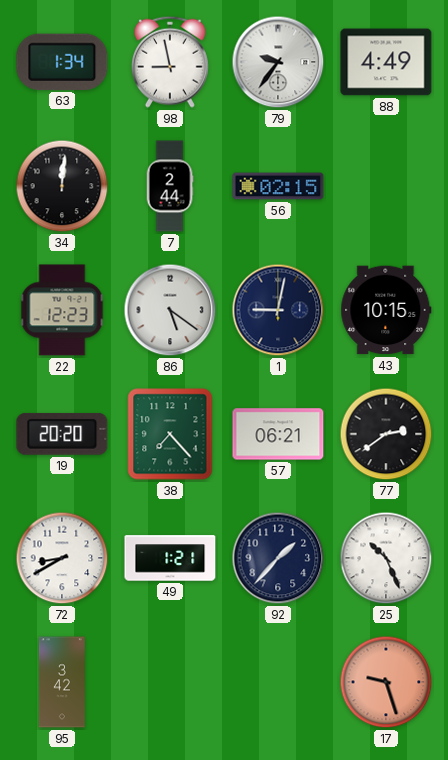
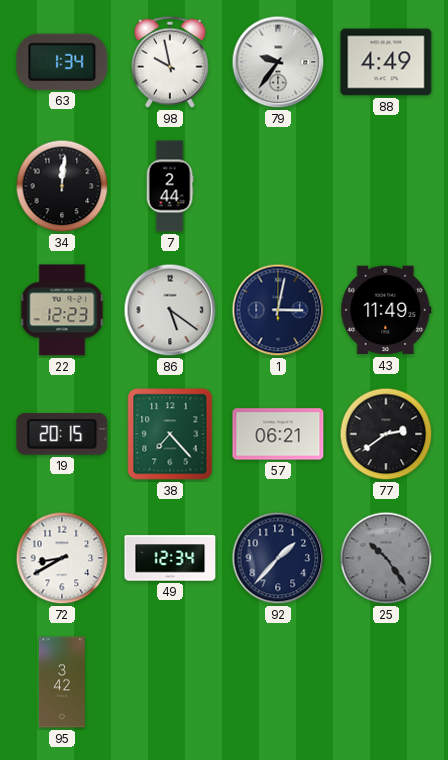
98: 8:58 -> 9:58 (170, 62)
56: 02:15 -> none (278, 186)
1: 9:02 -> 3:02 (278, 310)
43: 10:15 -> 11:49 (386, 310)
19: 20:20 -> 20:15 (62, 434)
49: 1:21 -> 12:34 (170, 558)
25: 10:26 -> 10:24 (386, 558)
25 dial: white -> grey (386, 558)
17: 9:27 -> none (386, 682)
